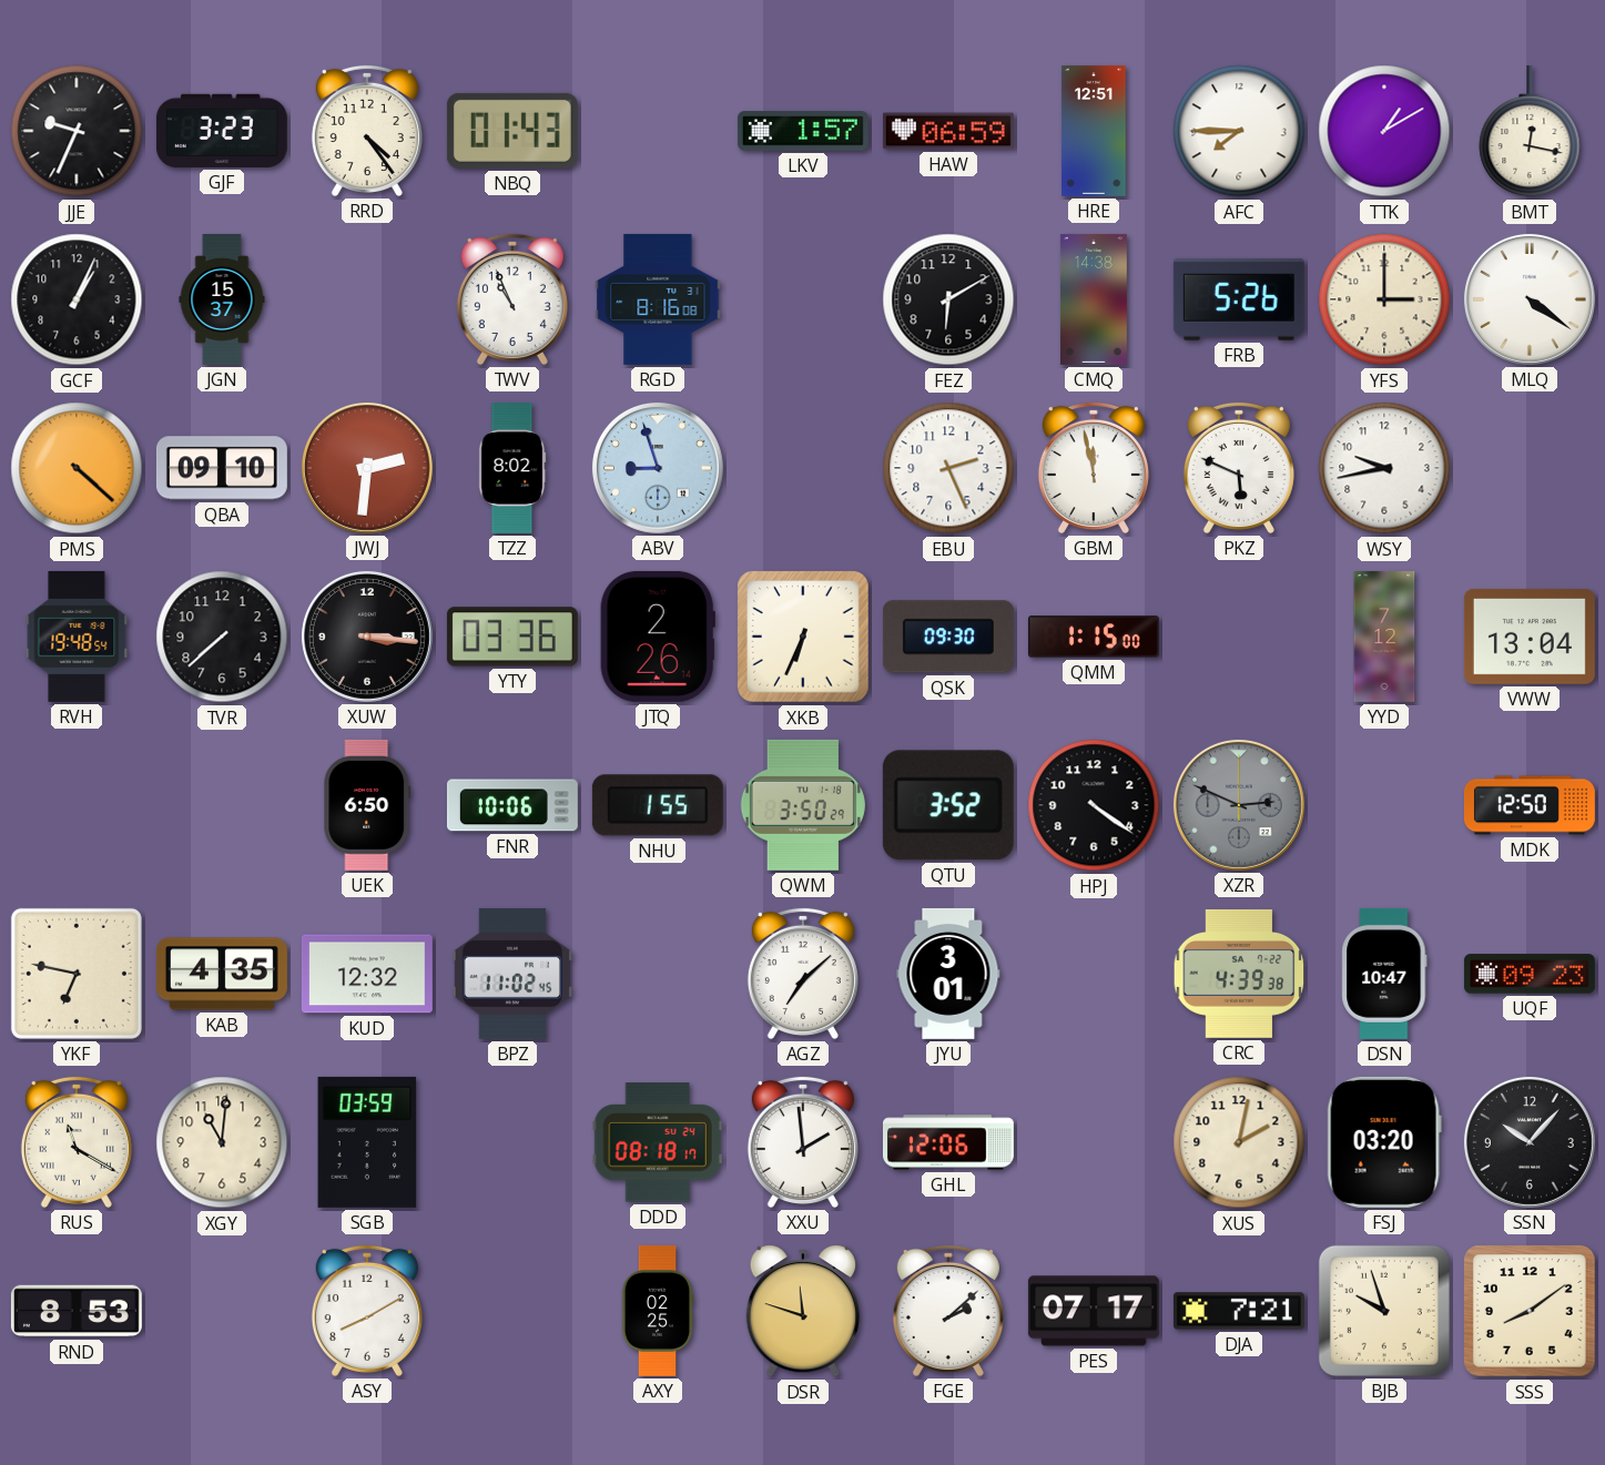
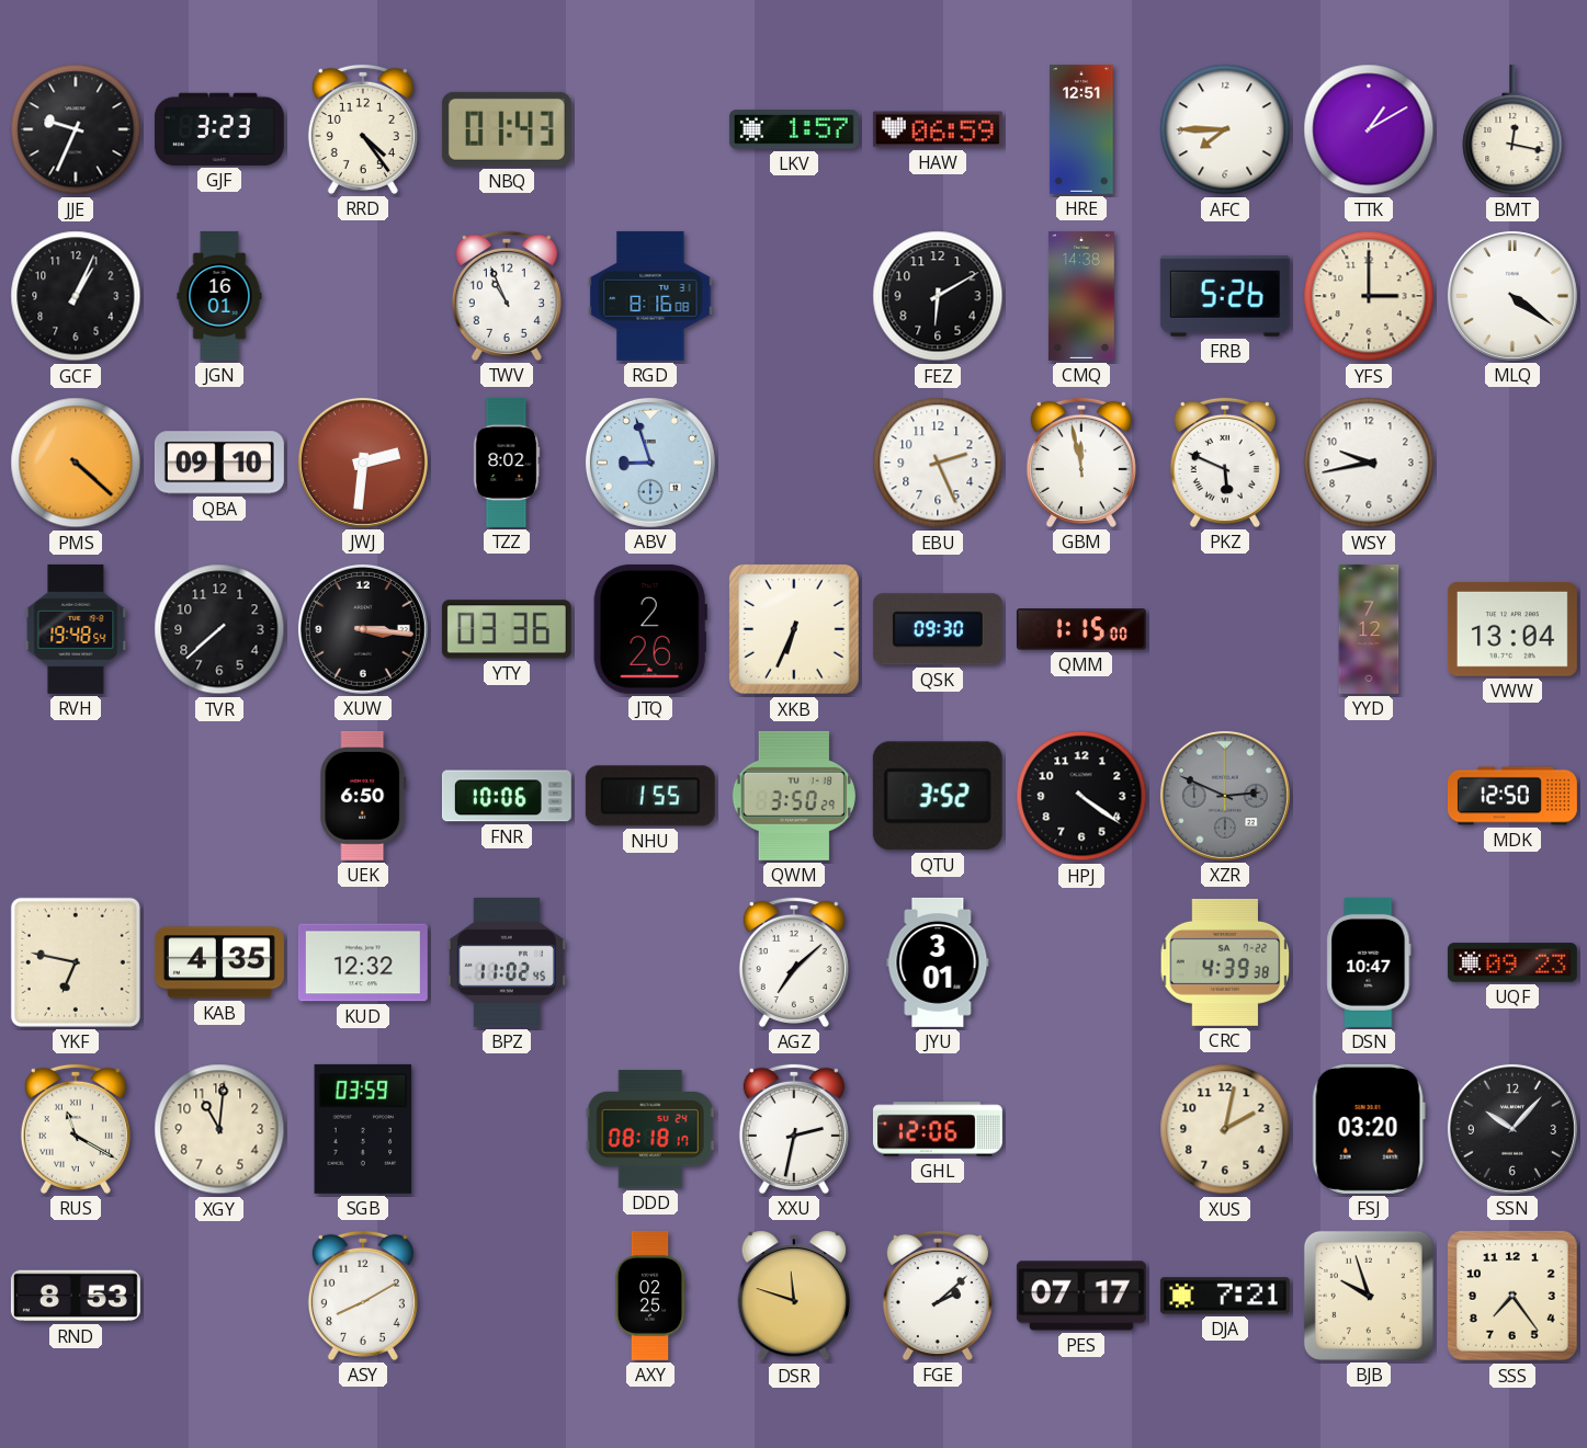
JGN: 15:37 -> 16:01 (219, 296)
XXU: 1:59 -> 2:32 (794, 1129)
SSS: 8:09 -> 7:24 (1512, 1296)
